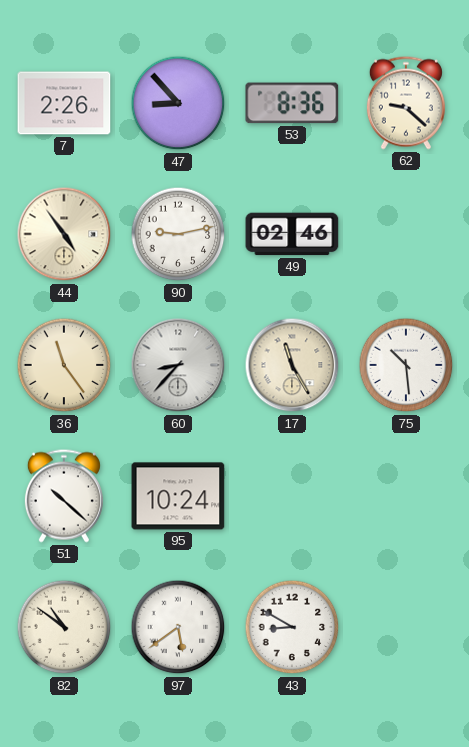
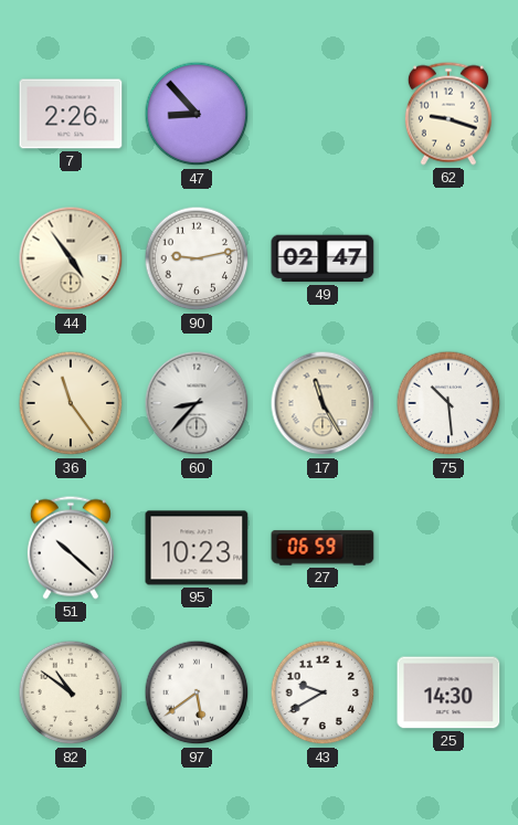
53: 8:36 -> none (292, 103)
62: 9:22 -> 9:18 (448, 114)
49: 02:46 -> 02:47 (323, 258)
95: 10:24 -> 10:23 (197, 548)
27: none -> 06:59 (323, 548)
43: 8:50 -> 9:40 (323, 692)
25: none -> 14:30 (448, 692)
